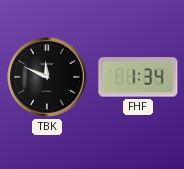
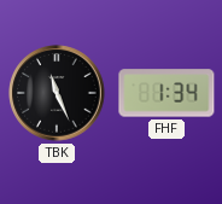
TBK: 11:49 -> 11:26 (57, 93)
